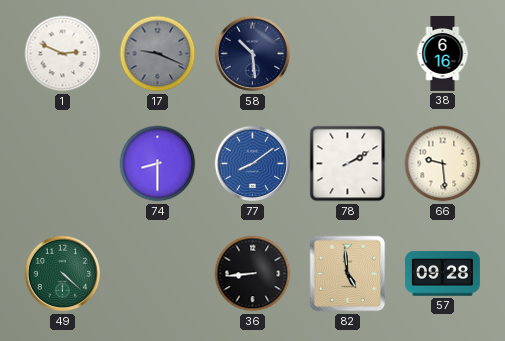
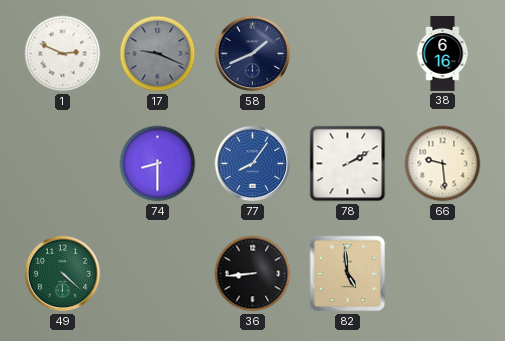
58: 10:29 -> 1:41 (253, 54)
77: 8:09 -> 8:06 (253, 164)
57: 09:28 -> none (442, 274)
